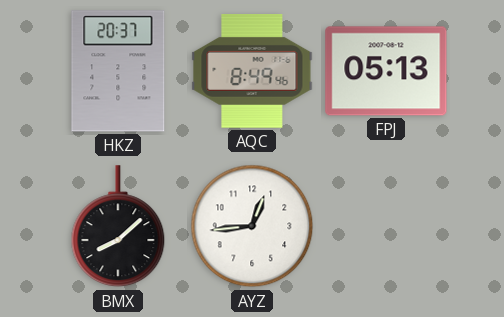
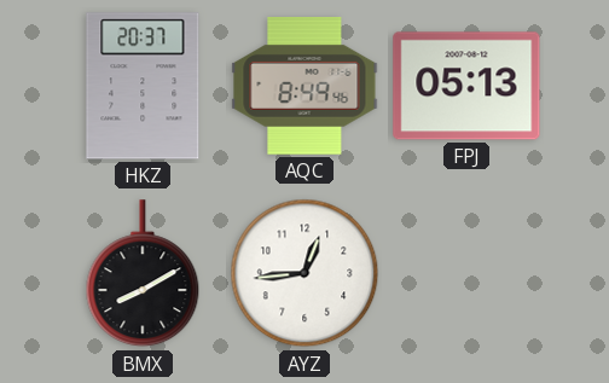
BMX: 8:08 -> 8:10 (143, 274)
